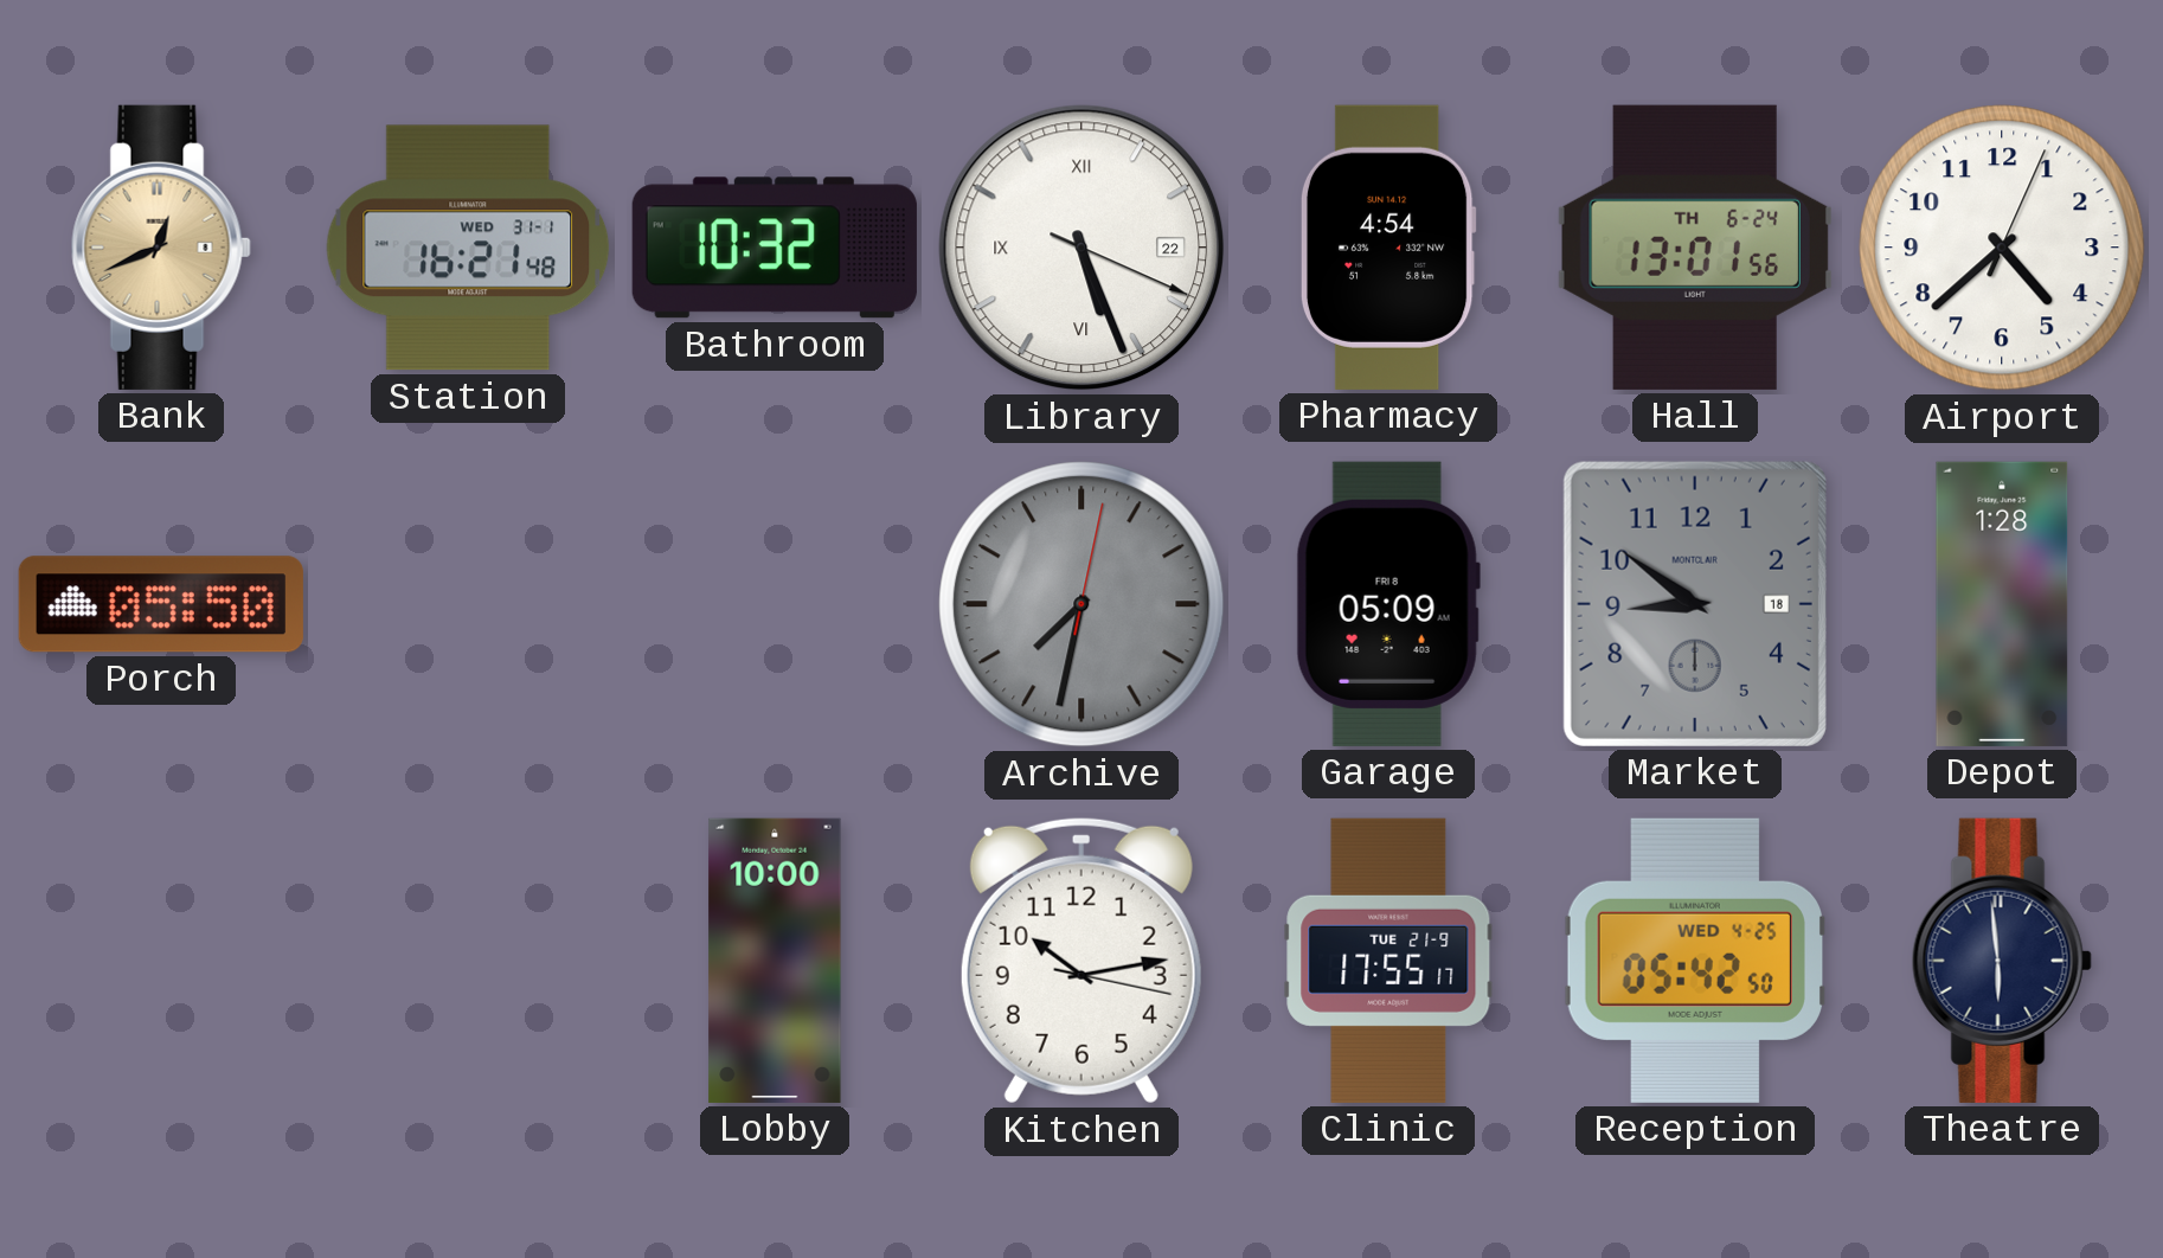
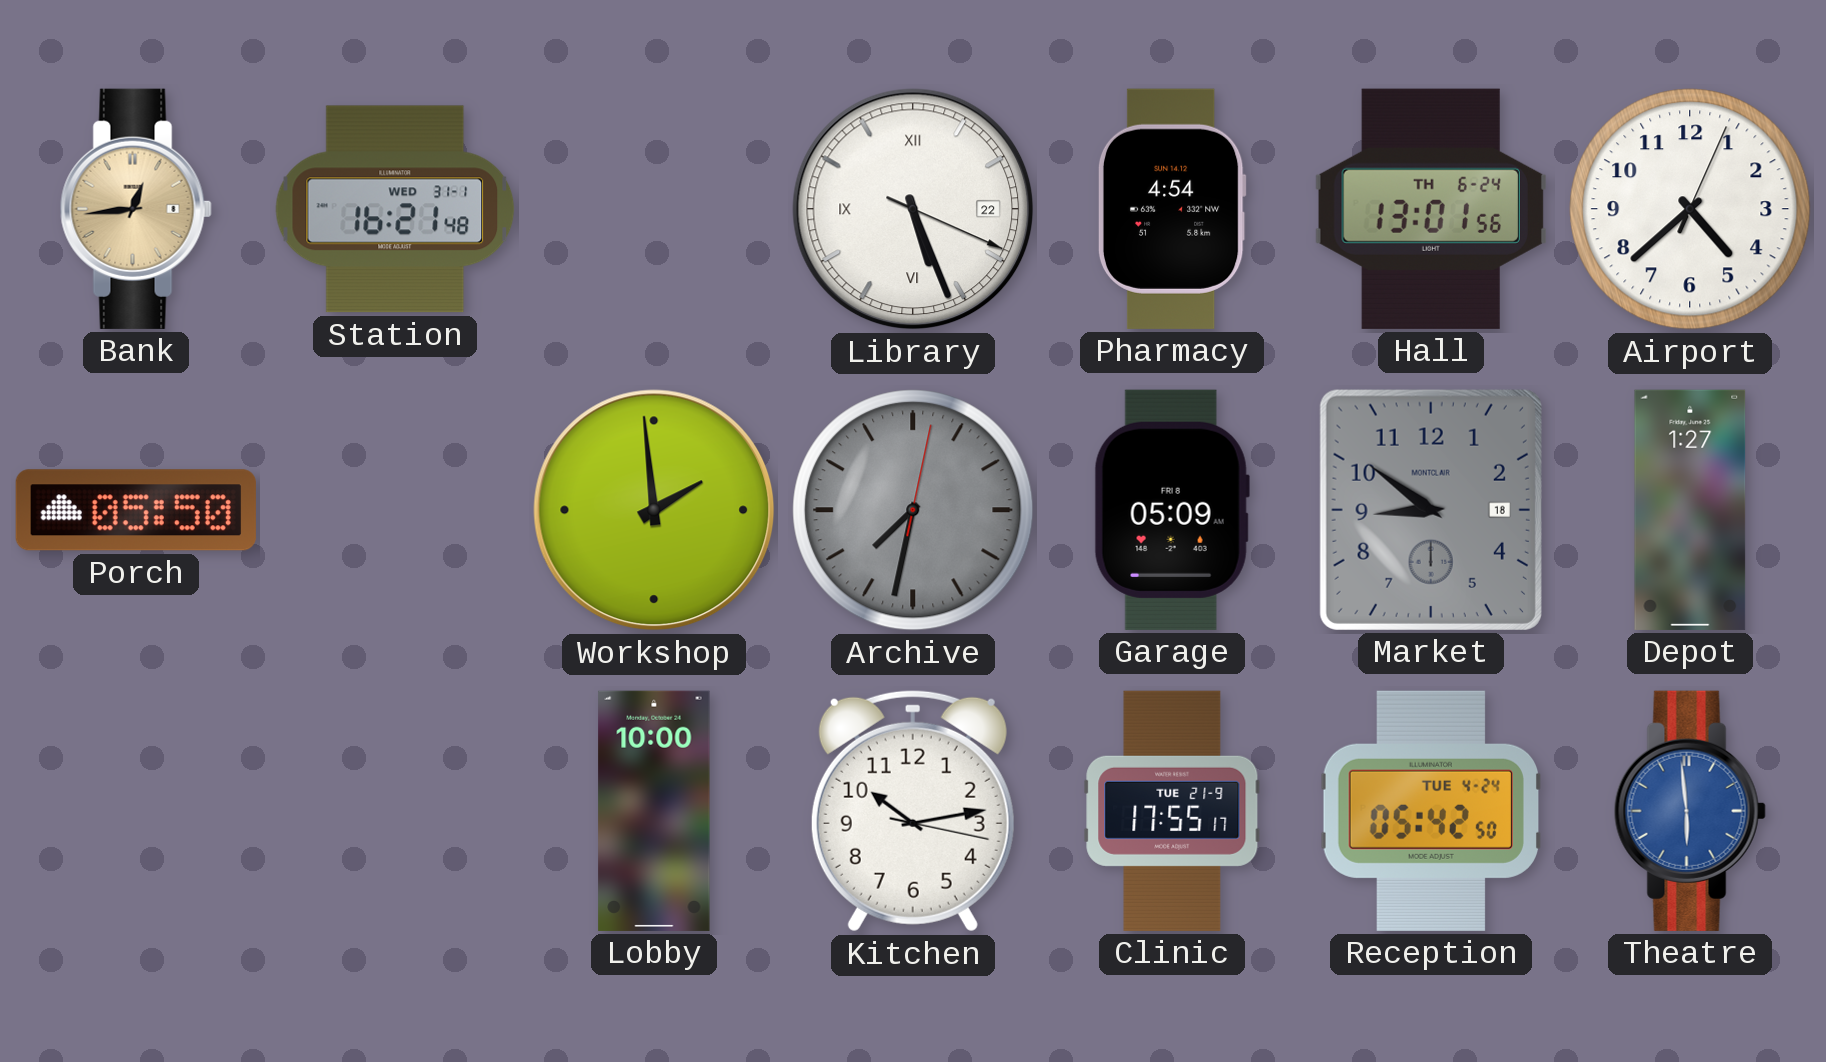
Bank: 12:41 -> 12:44 (136, 209)
Bathroom: 10:32 -> none (775, 248)
Workshop: none -> 1:59 (654, 510)
Depot: 1:28 -> 1:27 (1690, 510)
Reception date: WED 4-25 -> TUE 4-24 (1431, 811)
Theatre dial: navy -> blue (1690, 811)
